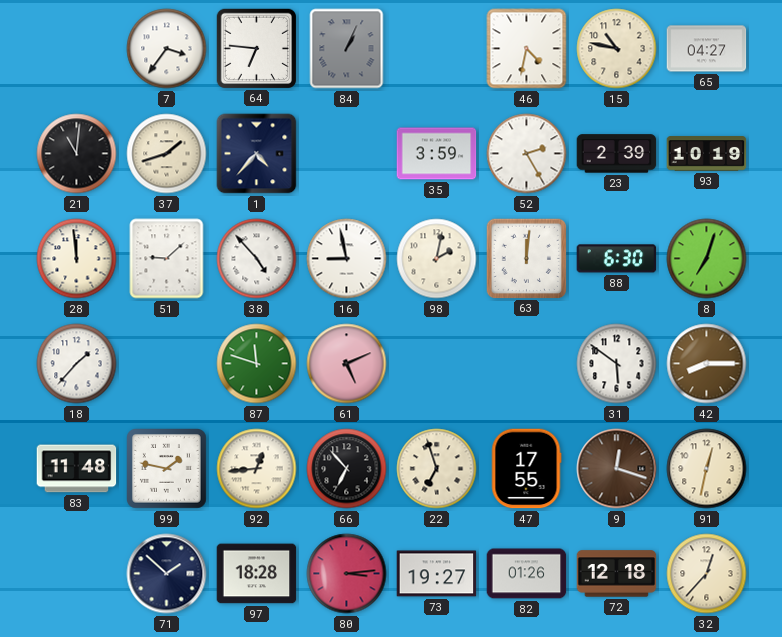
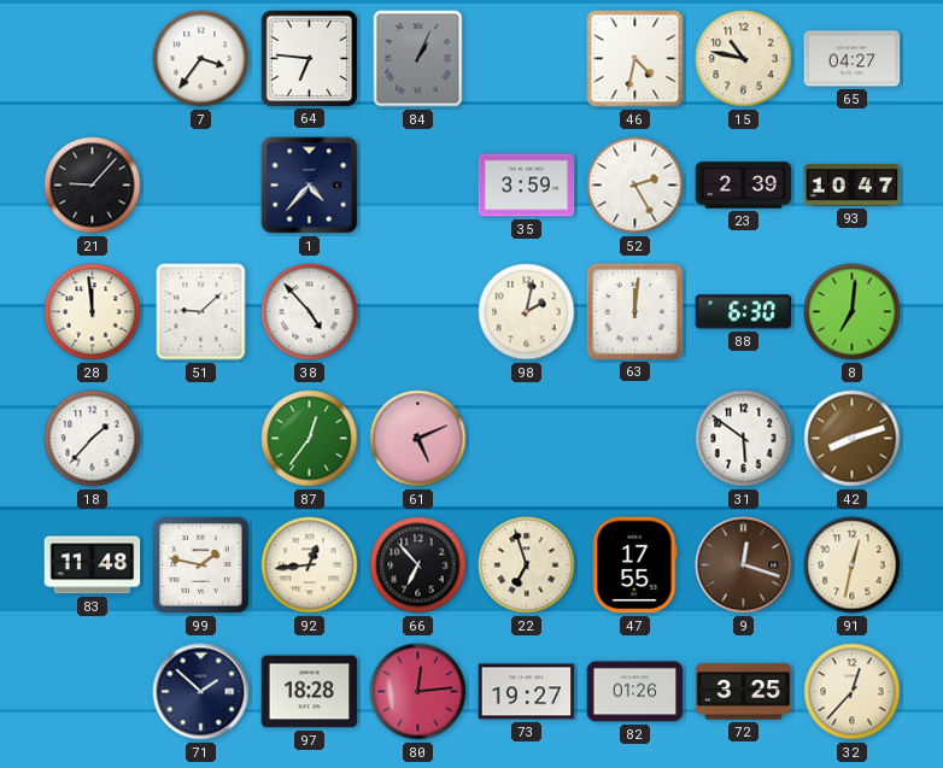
21: 11:01 -> 9:07 (93, 186)
37: 1:42 -> none (167, 154)
93: 10:19 -> 10:47 (853, 186)
16: 8:58 -> none (347, 259)
8: 7:03 -> 7:01 (853, 312)
87: 11:48 -> 12:36 (310, 439)
42: 8:15 -> 8:12 (853, 439)
80: 3:14 -> 12:14 (418, 692)
72: 12:18 -> 3:25 (744, 692)
